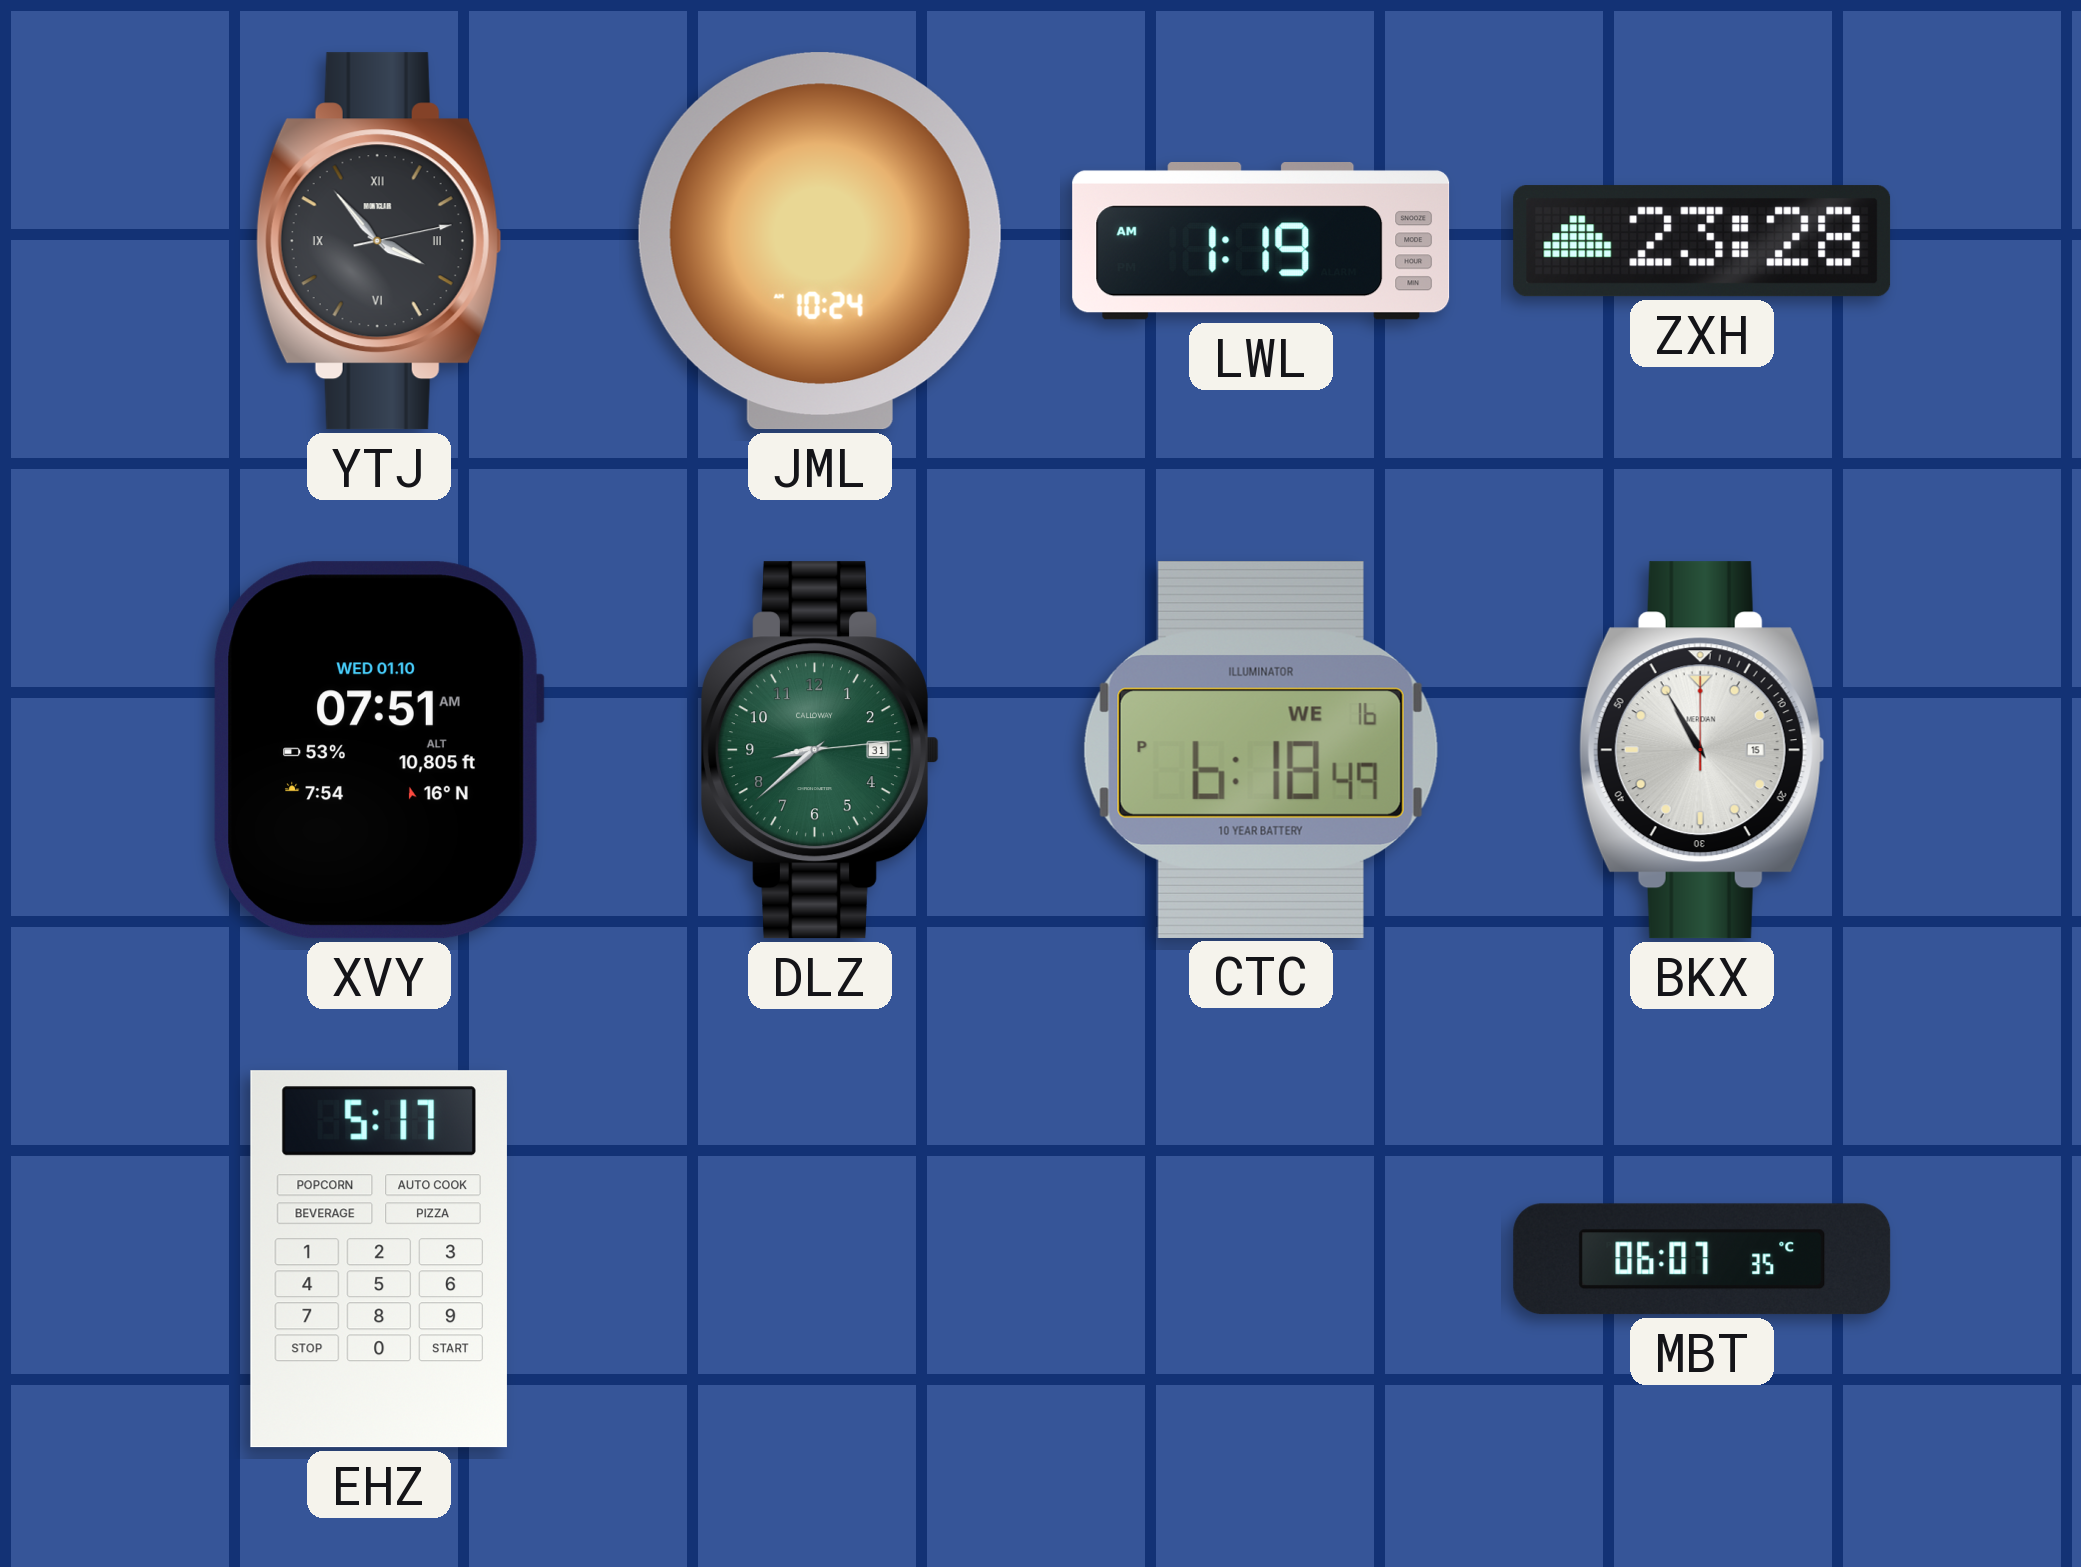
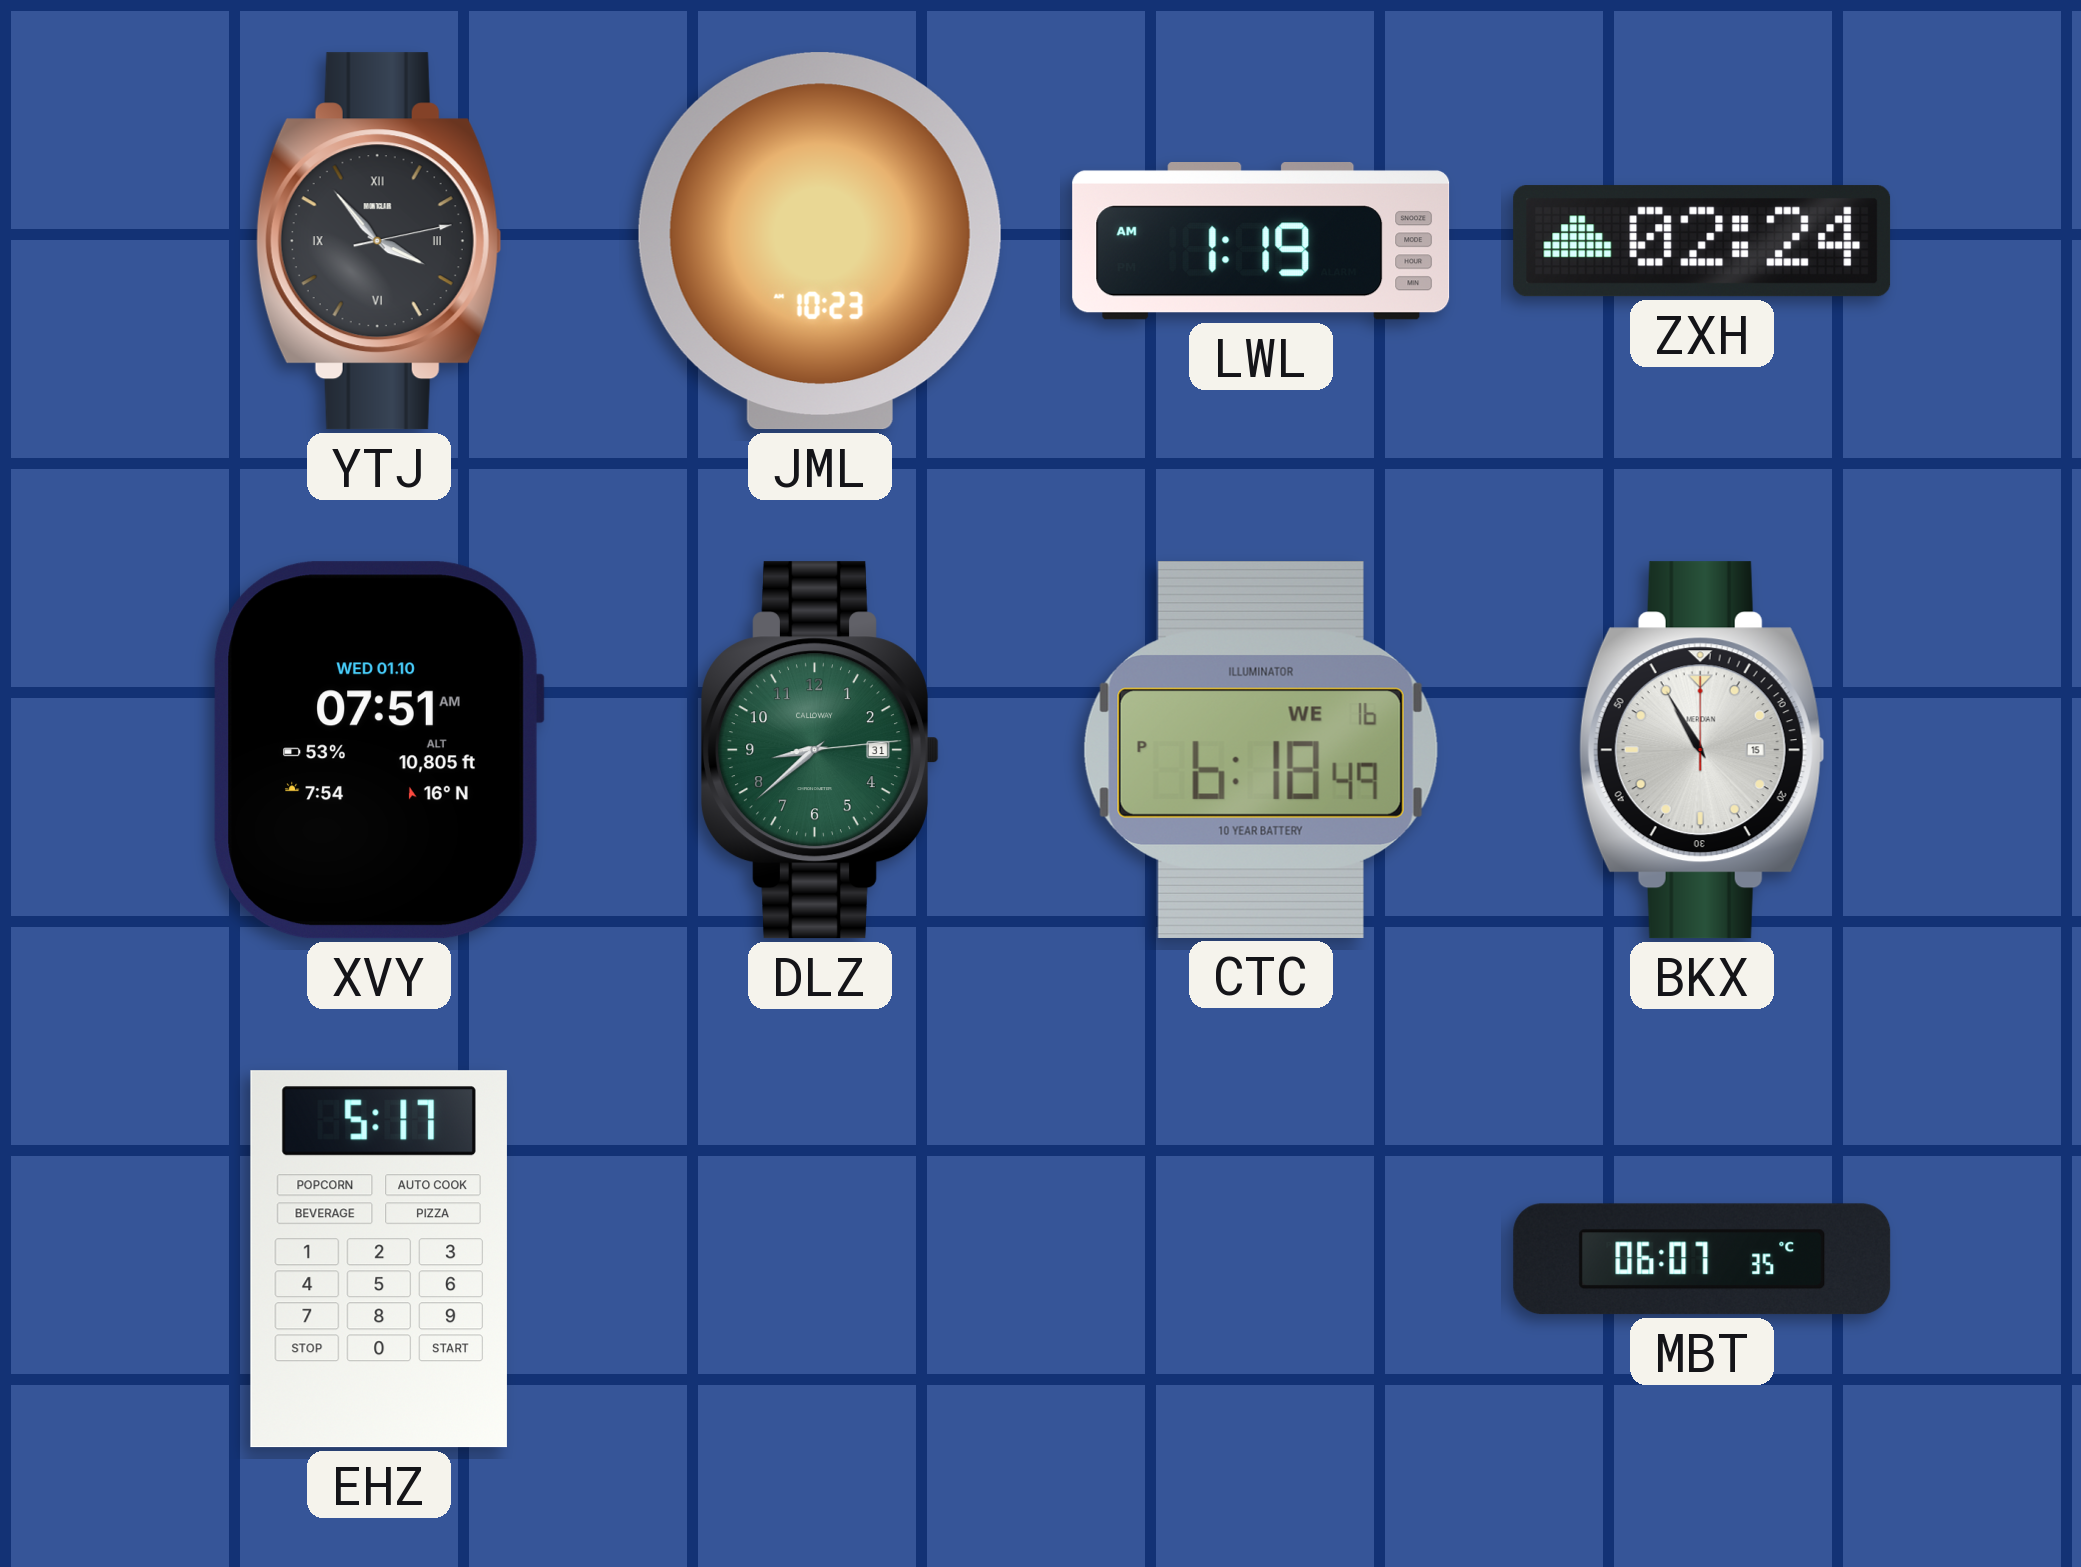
JML: 10:24 -> 10:23 (820, 241)
ZXH: 23:28 -> 02:24 (1702, 241)
